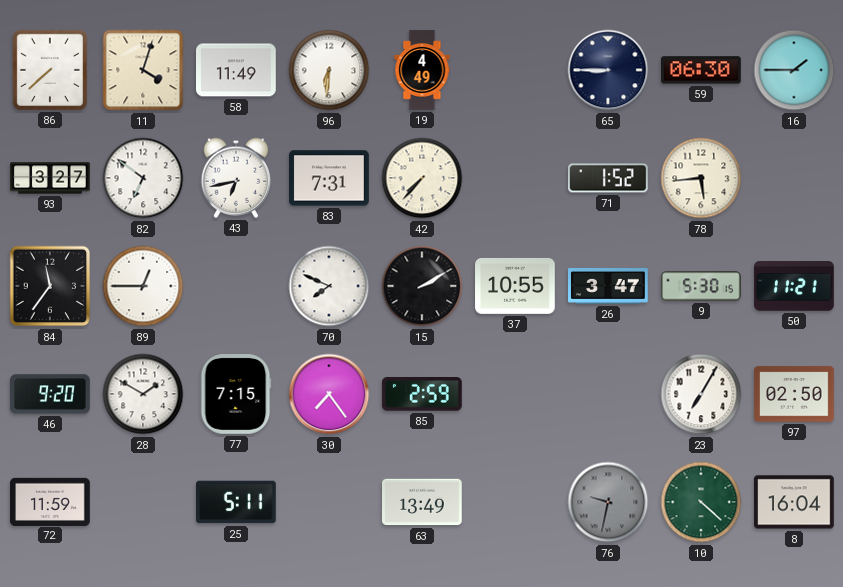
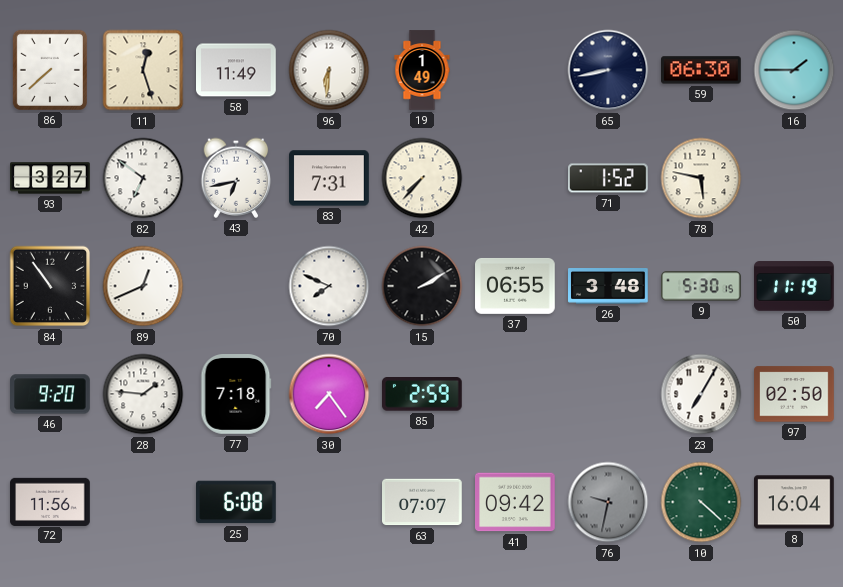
11: 4:03 -> 12:27 (143, 70)
19: 4:49 -> 1:49 (422, 70)
65: 8:45 -> 8:43 (608, 70)
78: 5:44 -> 5:47 (701, 178)
84: 11:36 -> 10:54 (50, 286)
89: 12:45 -> 12:41 (143, 286)
37: 10:55 -> 06:55 (515, 286)
26: 3:47 -> 3:48 (609, 287)
50: 11:21 -> 11:19 (794, 286)
28: 1:50 -> 1:46 (143, 394)
77: 7:15 -> 7:18 (236, 395)
72: 11:59 -> 11:56 (50, 501)
25: 5:11 -> 6:08 (237, 502)
63: 13:49 -> 07:07 (422, 502)
41: none -> 09:42 (516, 502)
